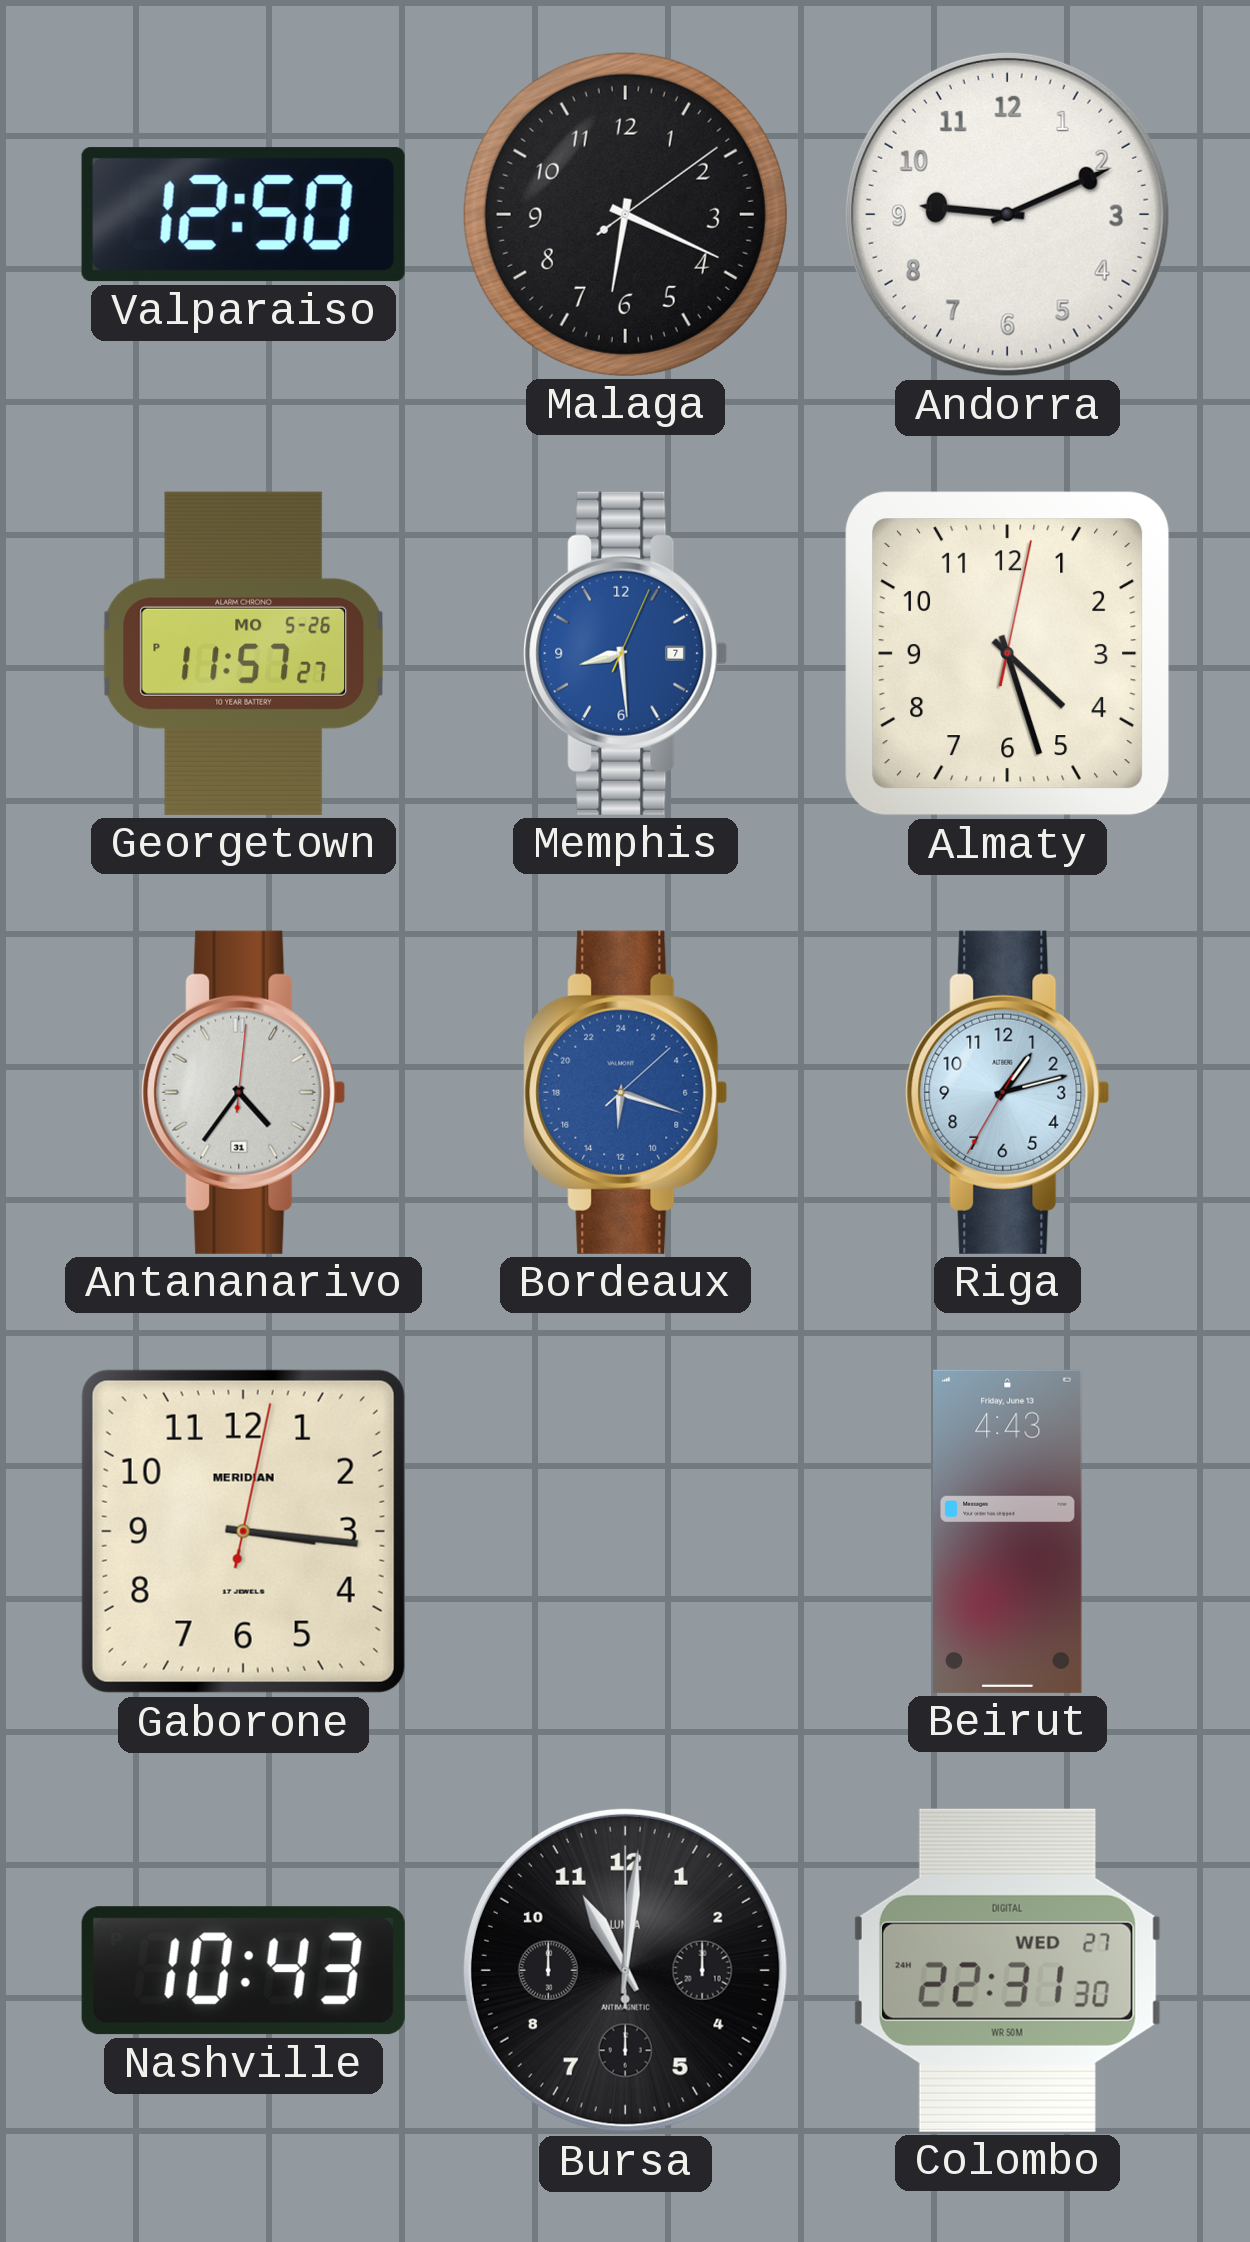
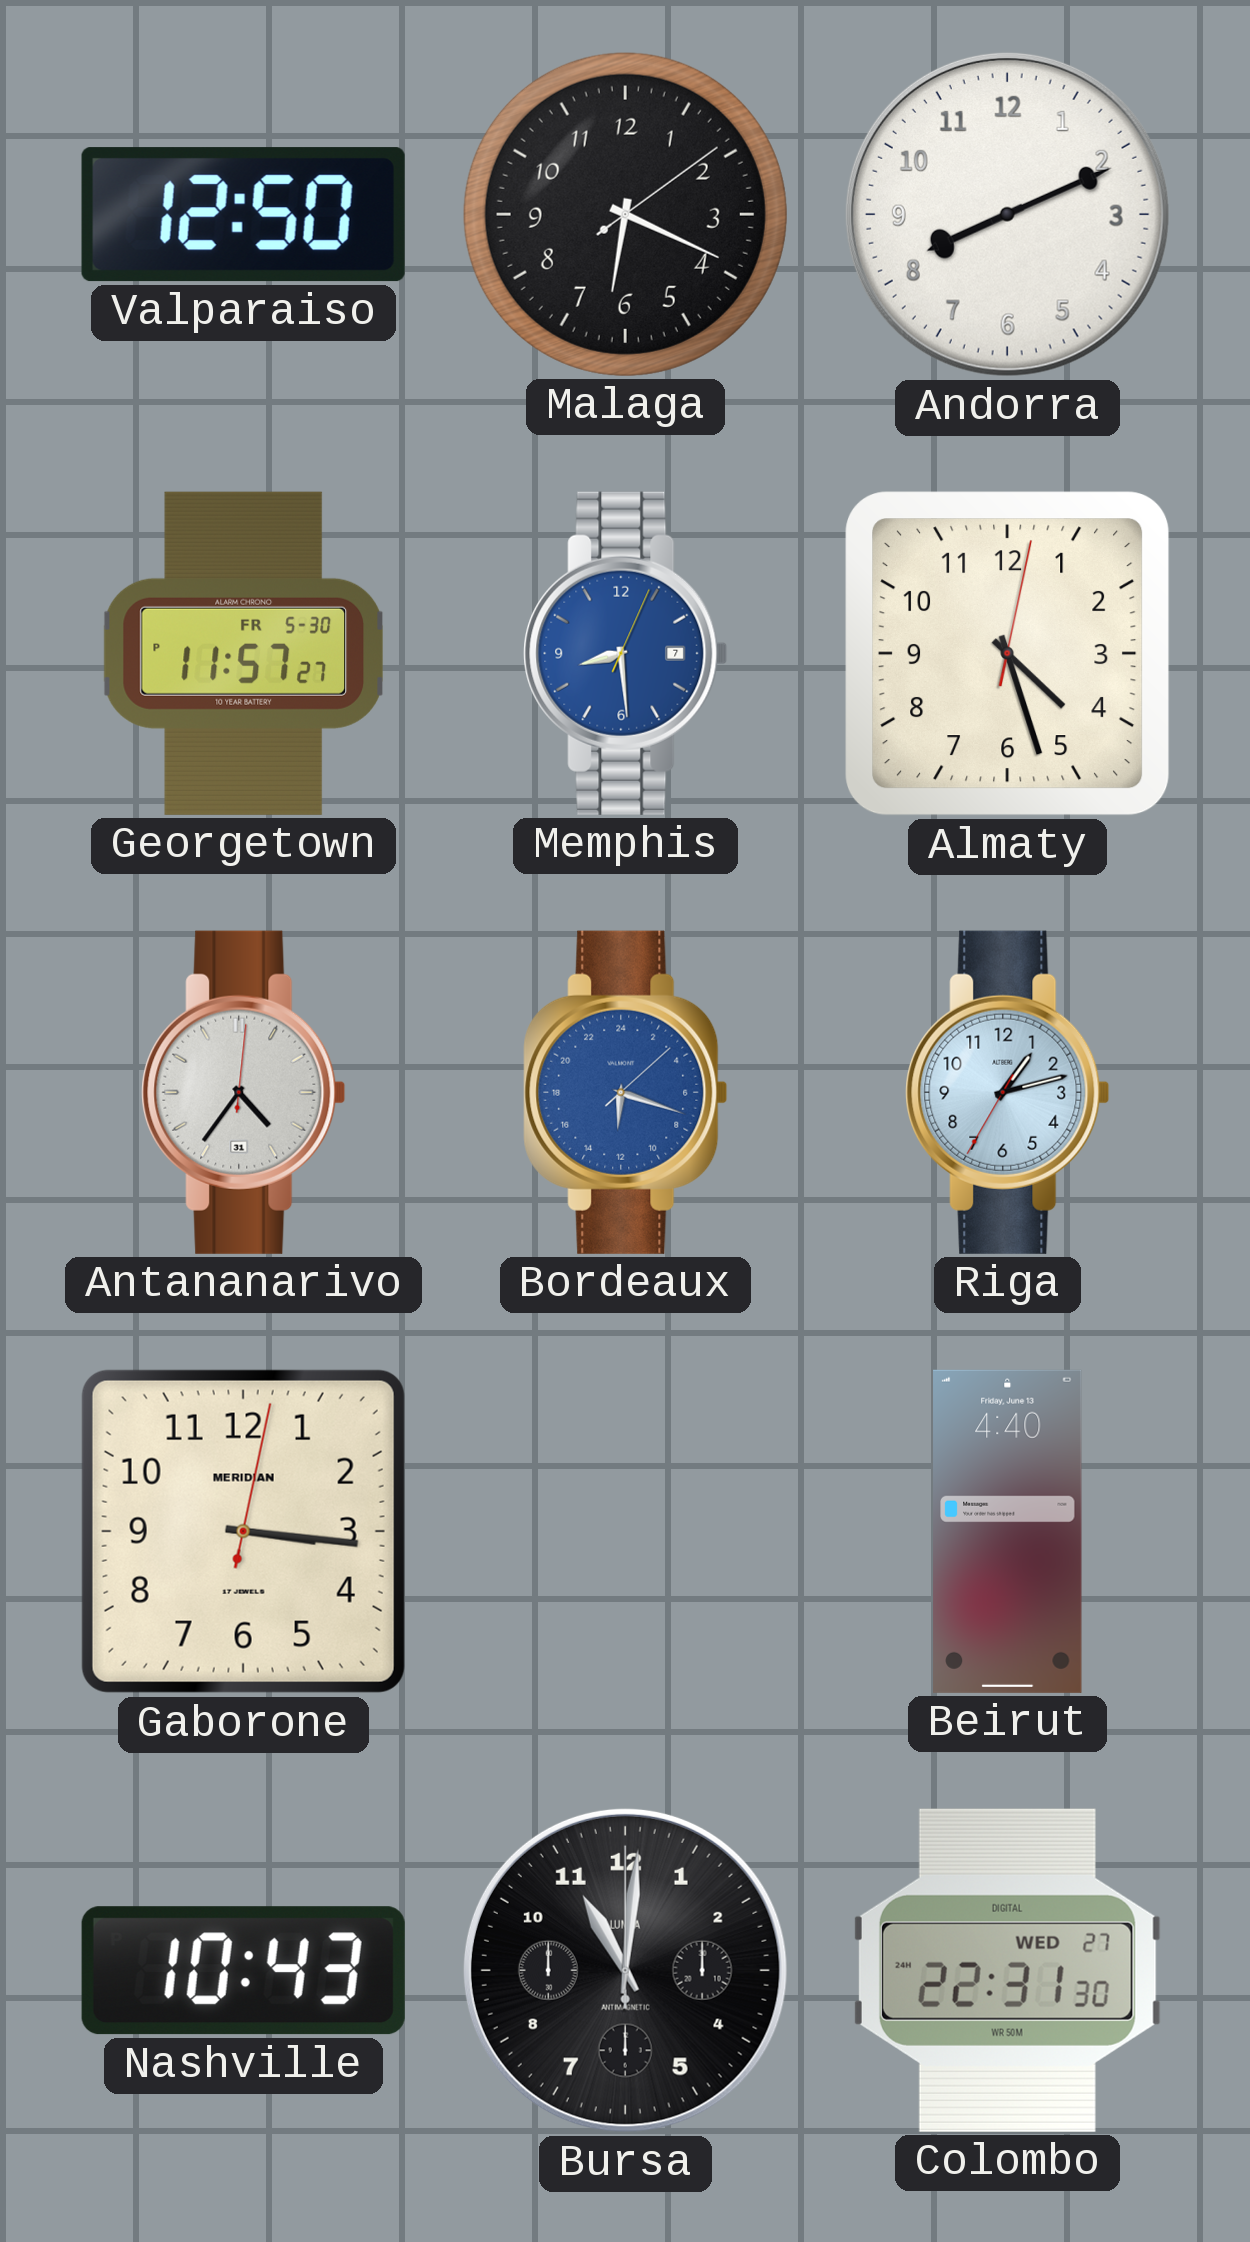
Andorra: 9:11 -> 8:11 (1007, 214)
Georgetown date: MO 5-26 -> FR 5-30 (243, 653)
Beirut: 4:43 -> 4:40 (1008, 1531)
